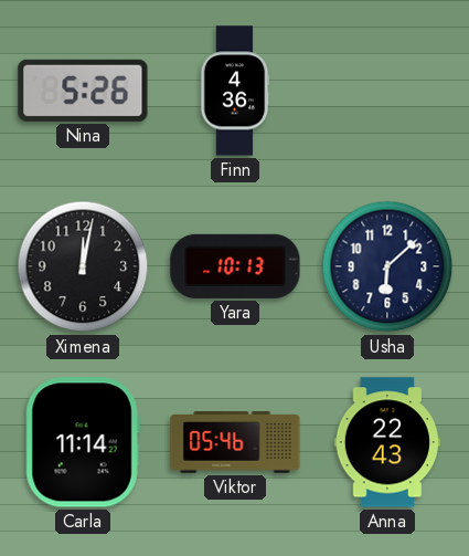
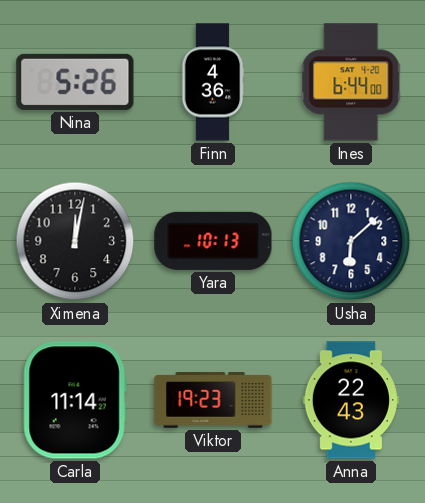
Ines: none -> 6:44 (351, 82)
Viktor: 05:46 -> 19:23 (213, 400)
